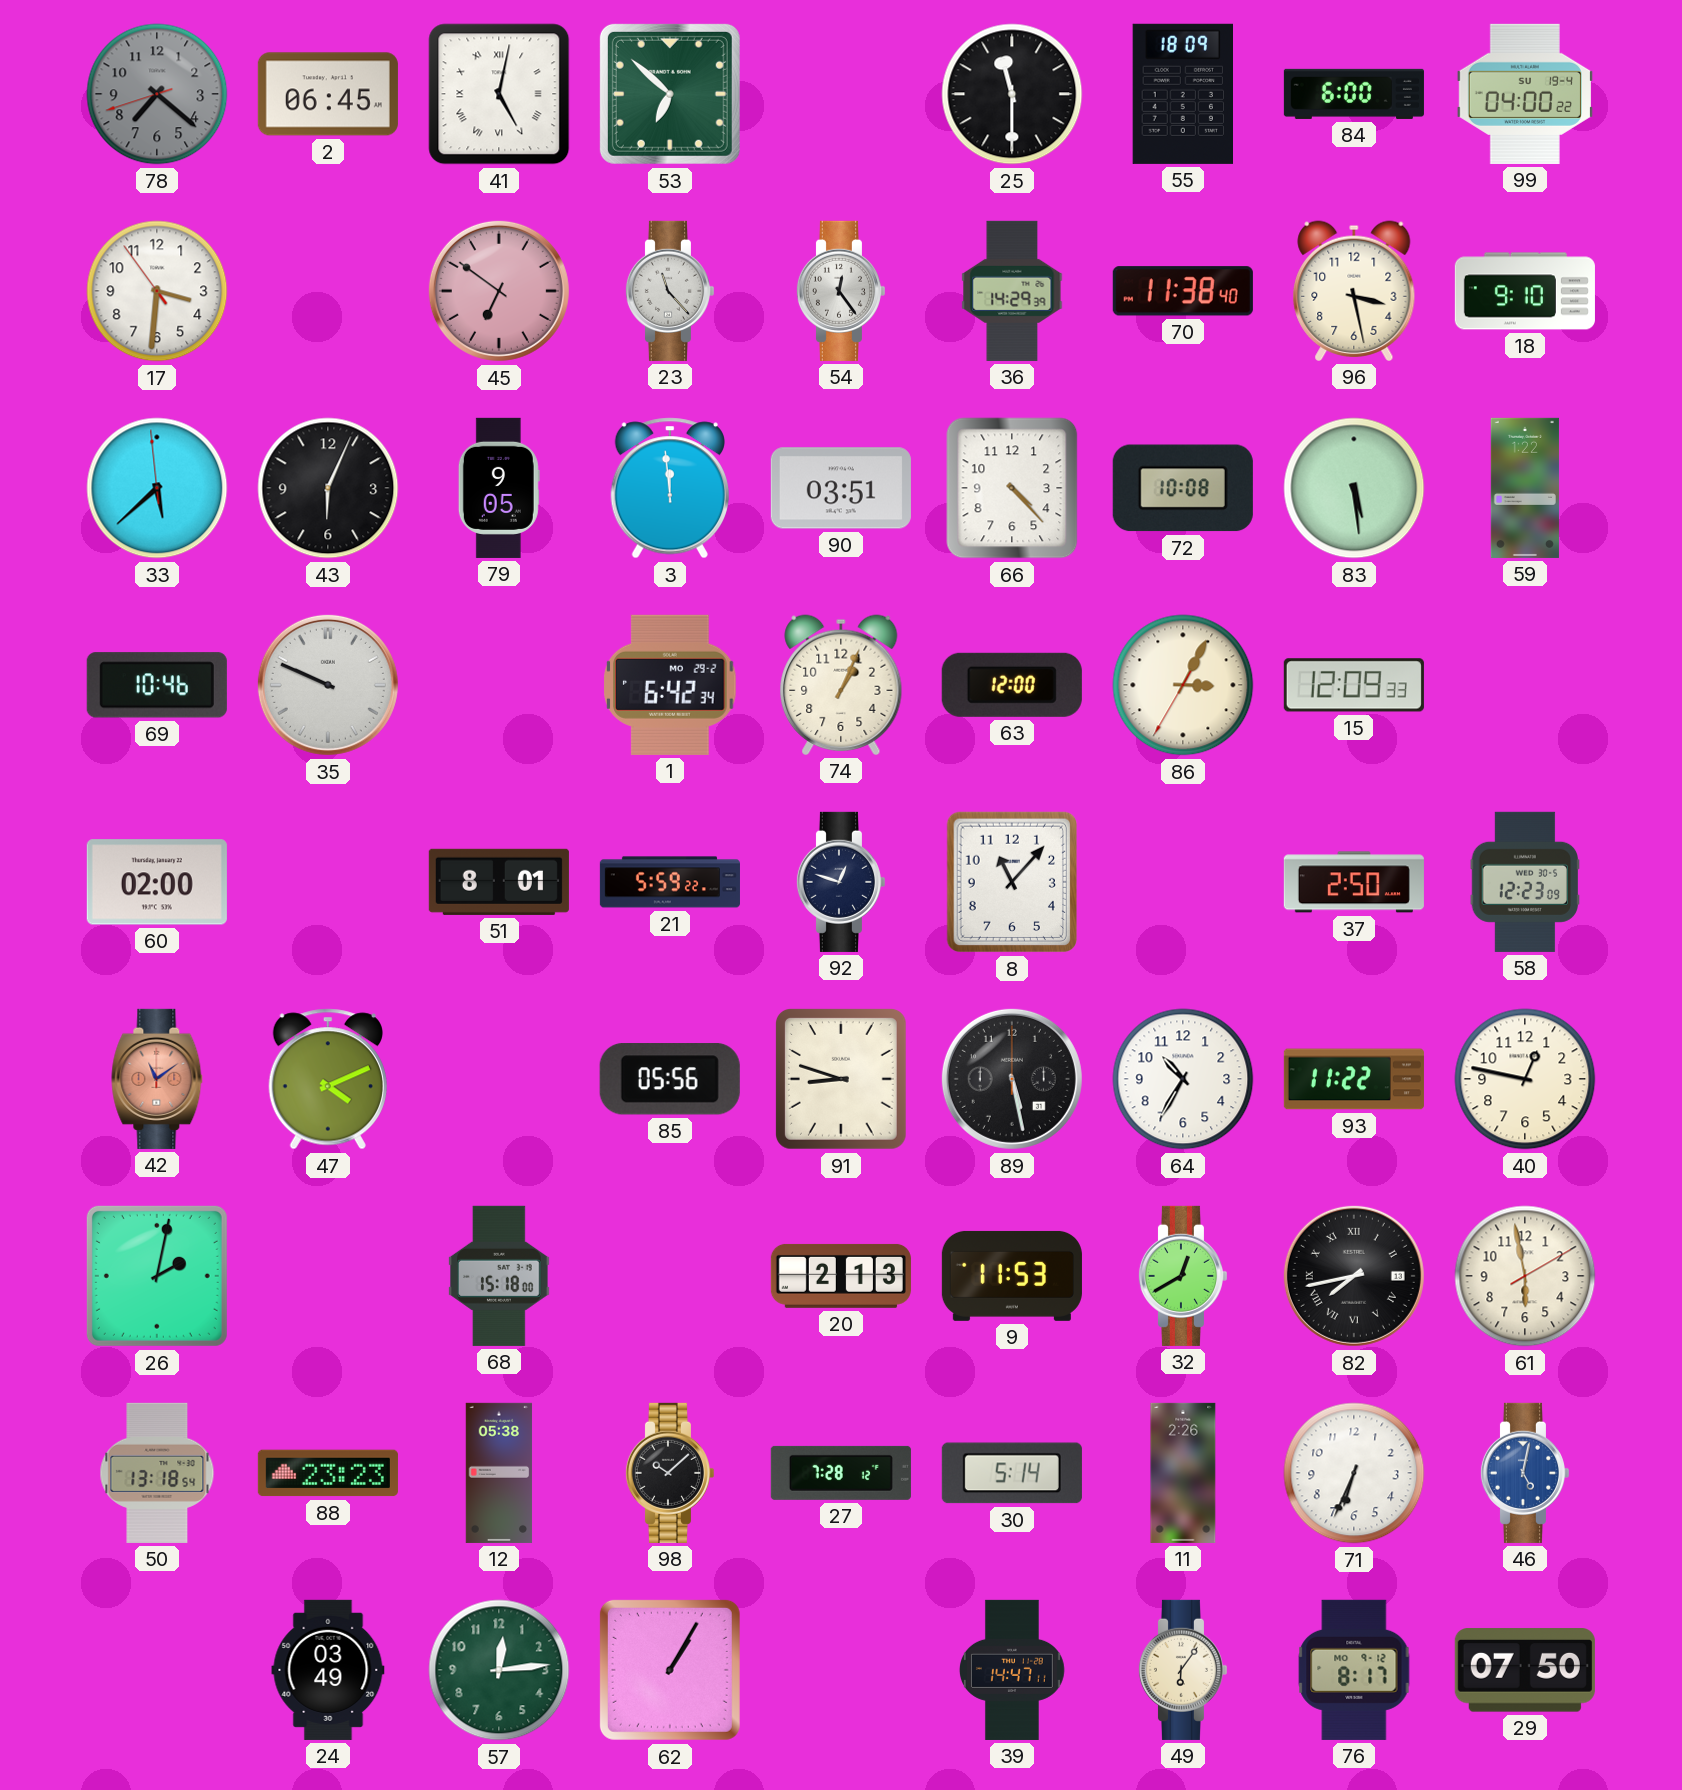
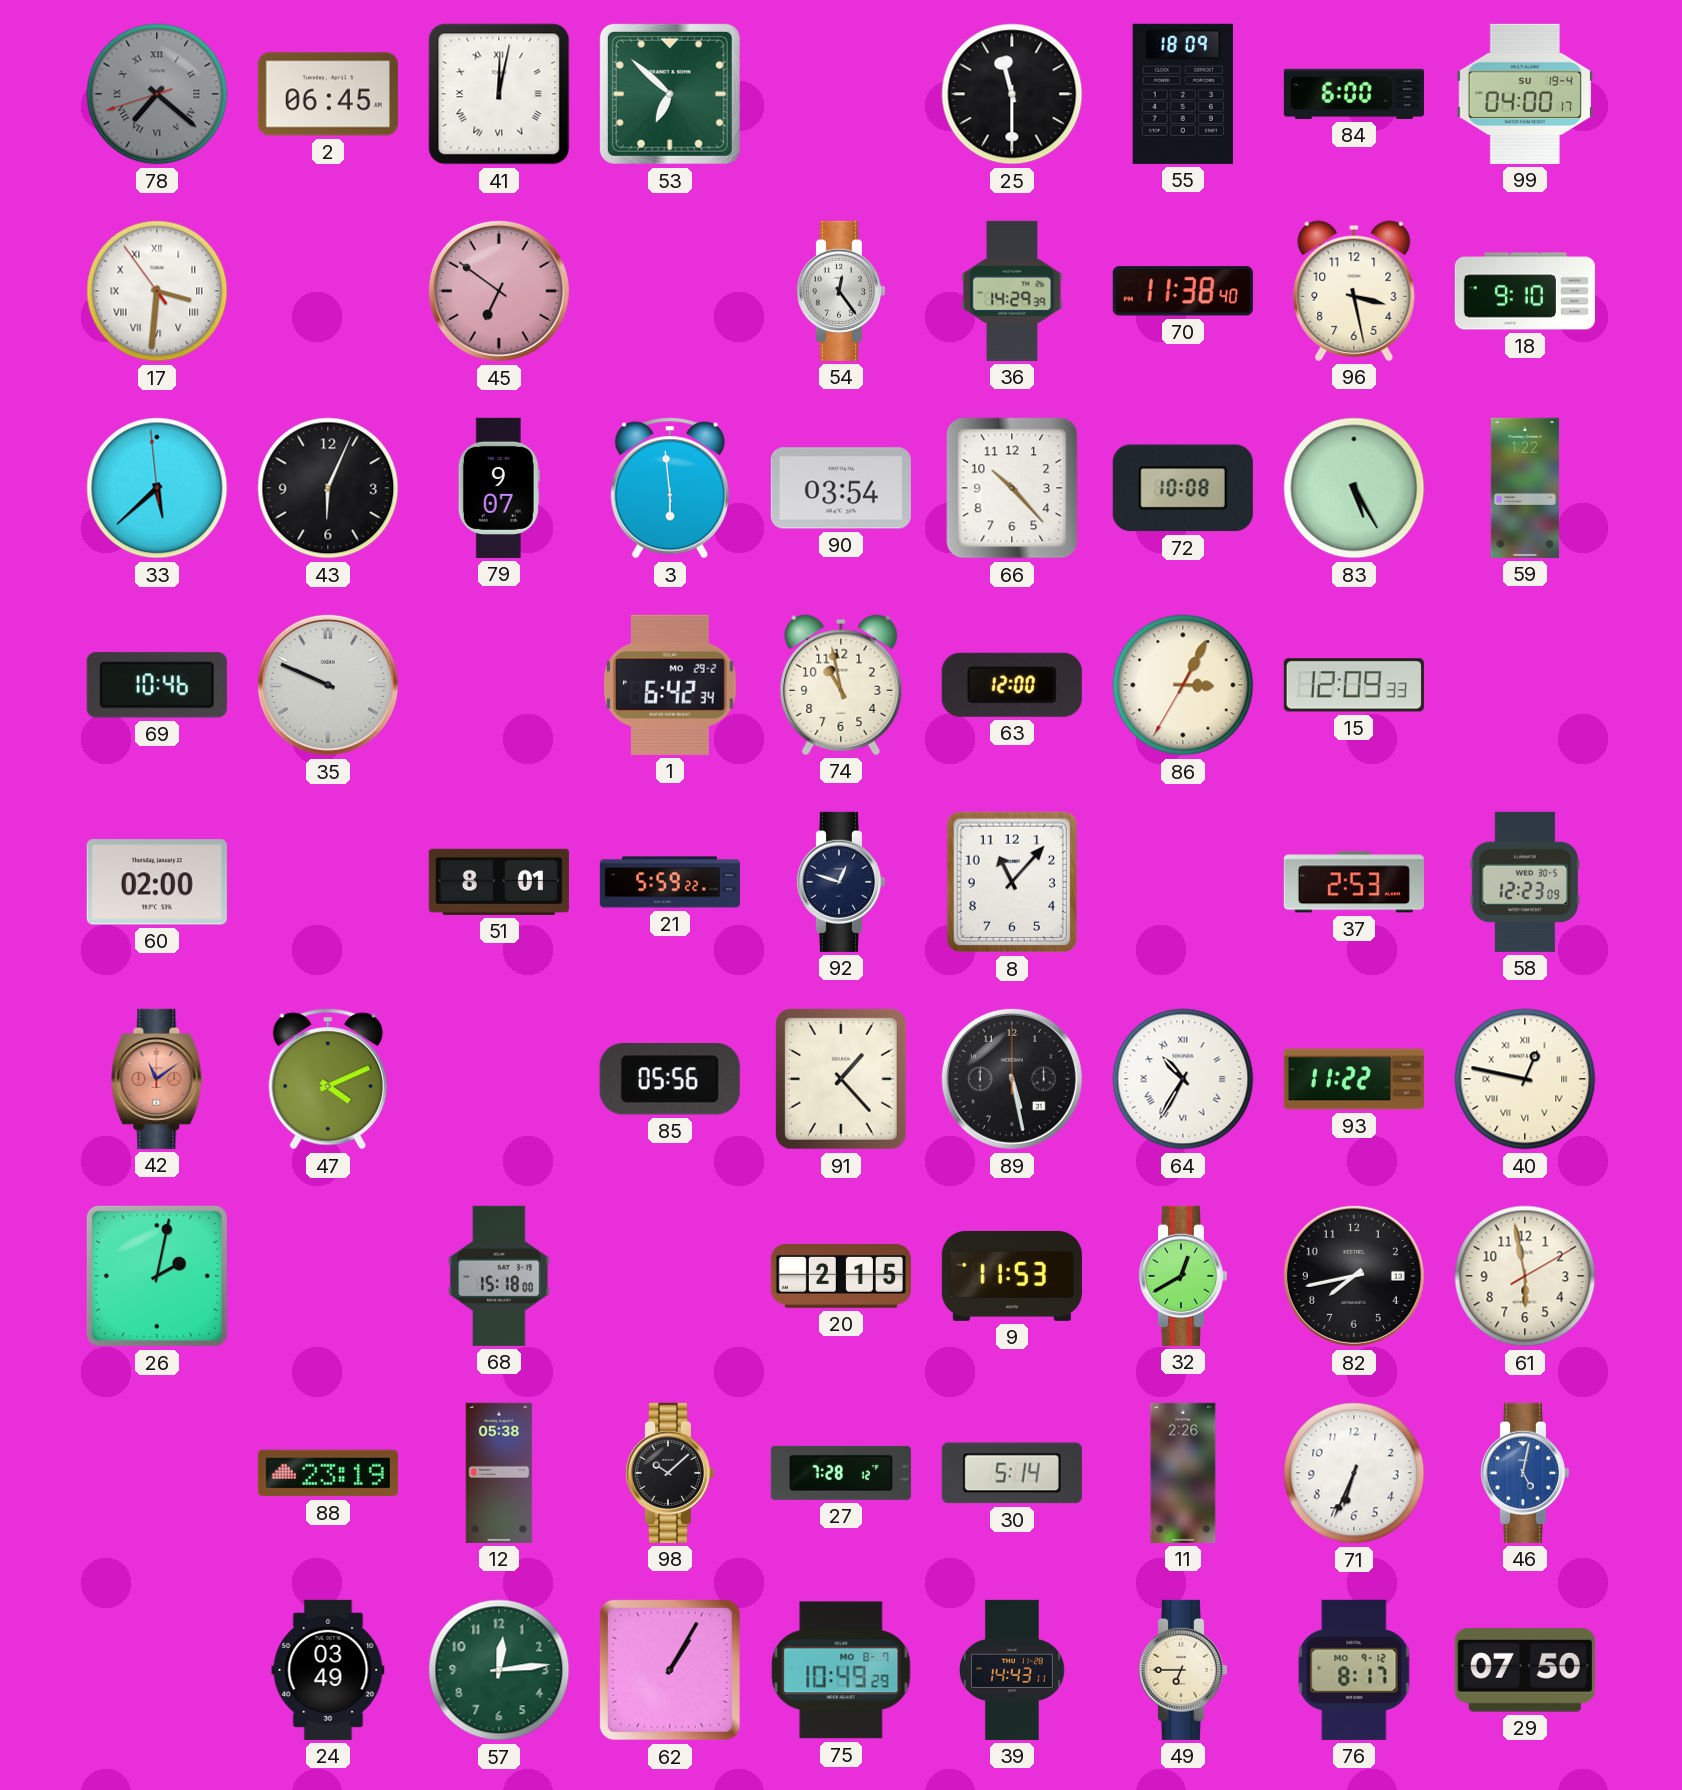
78 numerals: Arabic -> Roman (157, 94)
41: 5:02 -> 12:02 (499, 94)
99: 04:00:22 -> 04:00:17 (1525, 94)
17 numerals: Arabic -> Roman (157, 291)
23: 11:23 -> none (669, 291)
79: 9:05 -> 9:07 (499, 488)
3: 11:59 -> 5:59 (670, 488)
90: 03:51 -> 03:54 (841, 488)
66: 4:23 -> 10:23 (1012, 488)
83: 5:29 -> 5:25 (1354, 488)
74: 1:04 -> 10:58 (841, 685)
37: 2:50 -> 2:53 (1354, 882)
91: 8:48 -> 1:23 (841, 1079)
64 numerals: Arabic -> Roman (1183, 1079)
40 numerals: Arabic -> Roman (1525, 1079)
20: 2:13 -> 2:15 (841, 1276)
82 numerals: Roman -> Arabic (1354, 1276)
50: 13:18 -> none (157, 1473)
88: 23:23 -> 23:19 (328, 1473)
75: none -> 10:49 (841, 1670)
39: 14:47 -> 14:43 (1012, 1670)
49: 6:06 -> 6:45 (1182, 1670)
